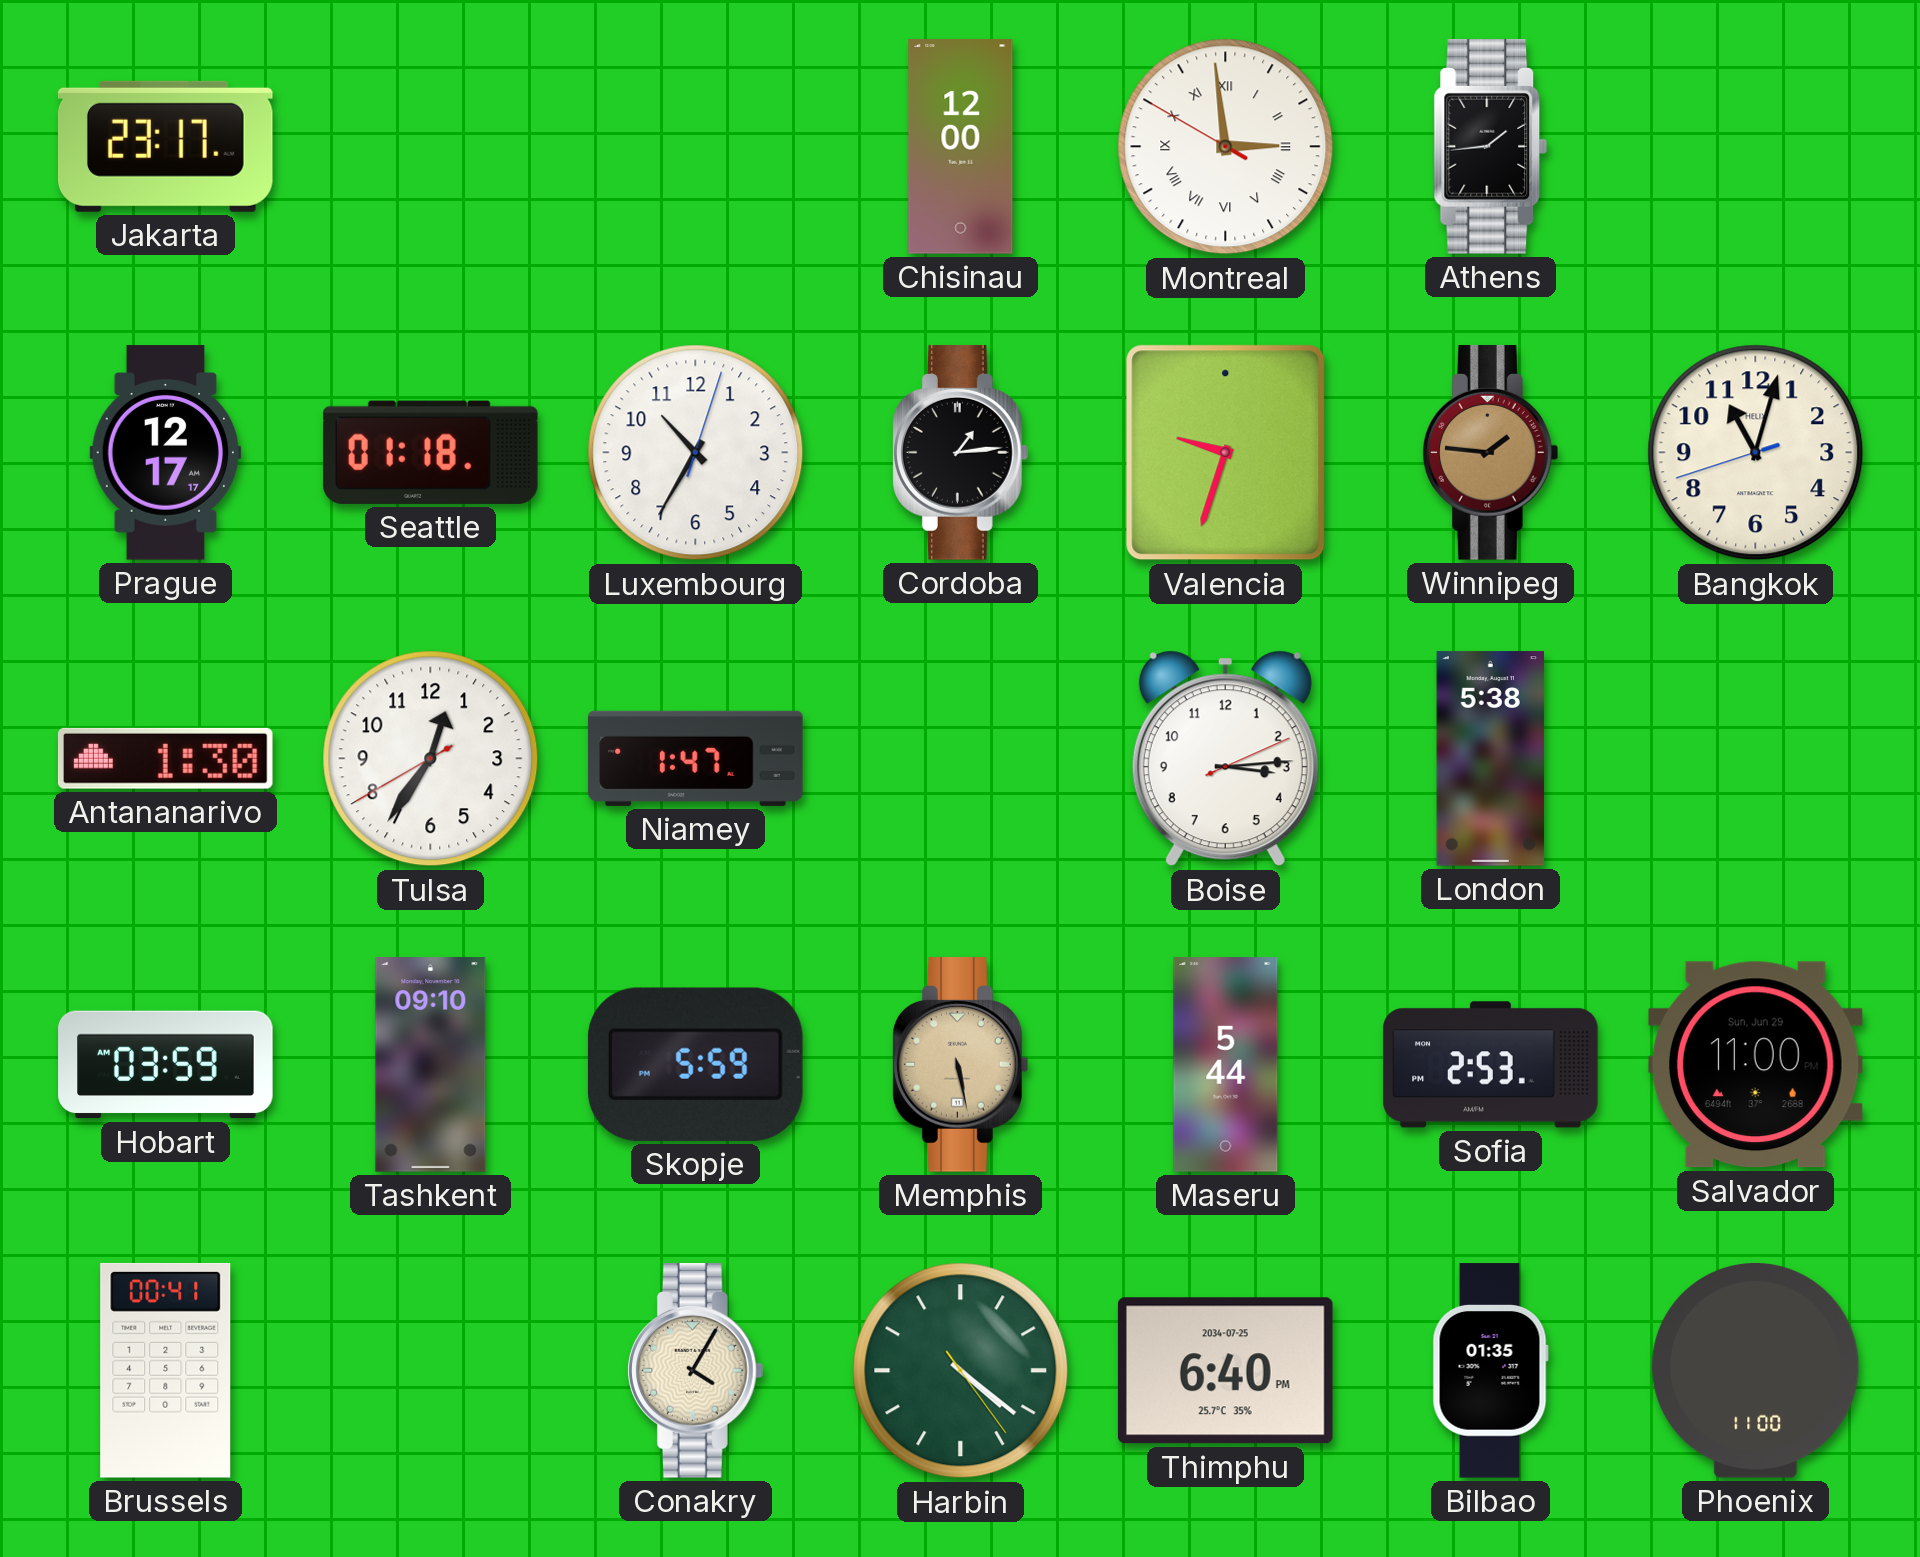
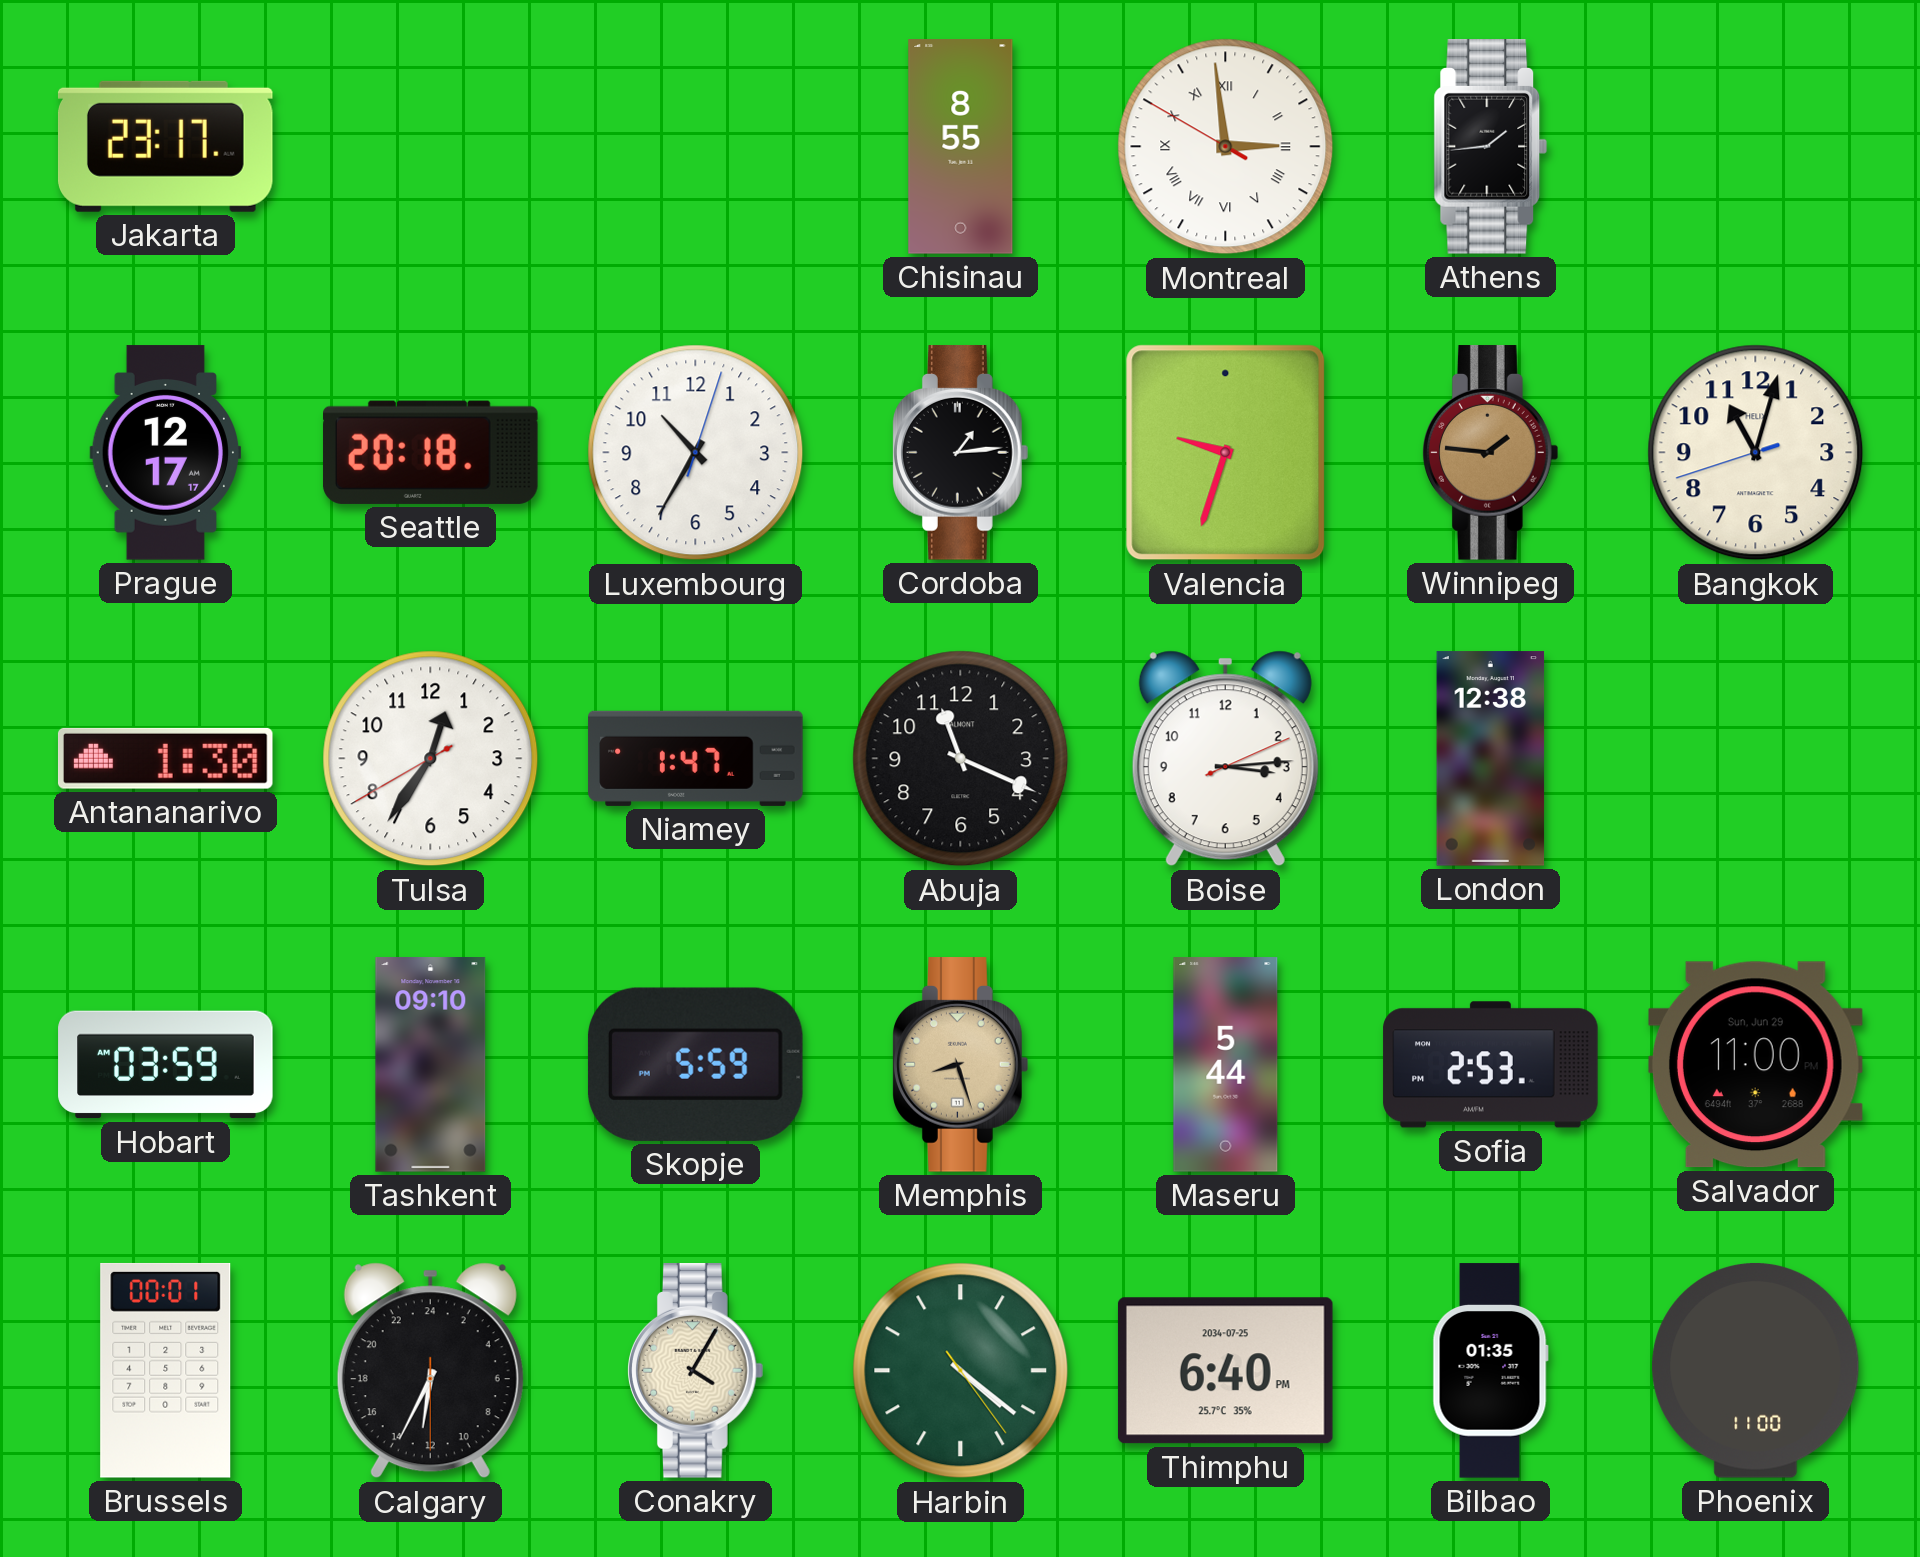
Chisinau: 12:00 -> 8:55 (961, 147)
Seattle: 01:18 -> 20:18 (431, 452)
Abuja: none -> 11:19 (961, 759)
London: 5:38 -> 12:38 (1491, 759)
Memphis: 5:28 -> 8:27 (961, 1065)
Brussels: 00:41 -> 00:01 (166, 1370)
Calgary: none -> 12:34 (430, 1371)
